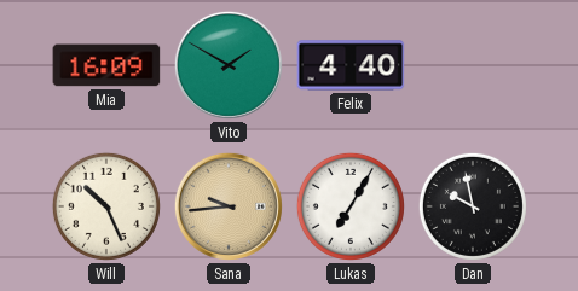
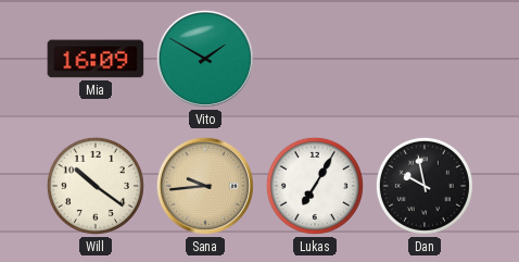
Felix: 4:40 -> none (351, 65)
Will: 10:26 -> 10:21 (96, 186)
